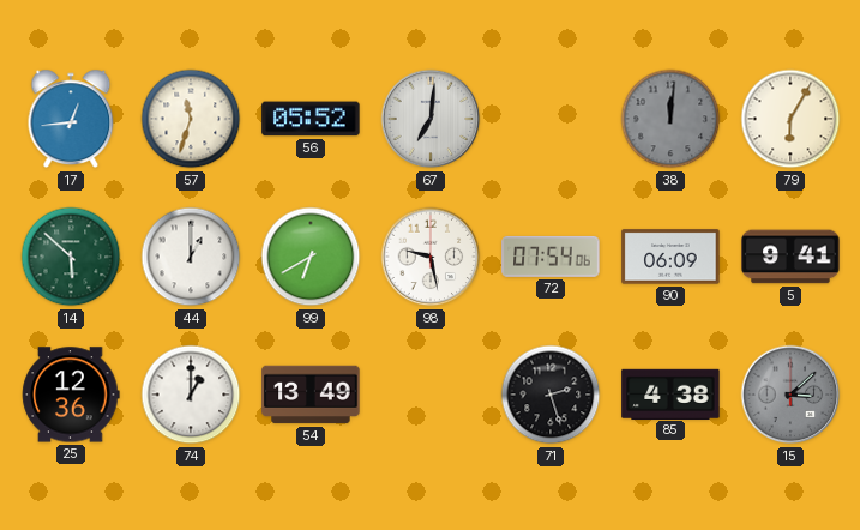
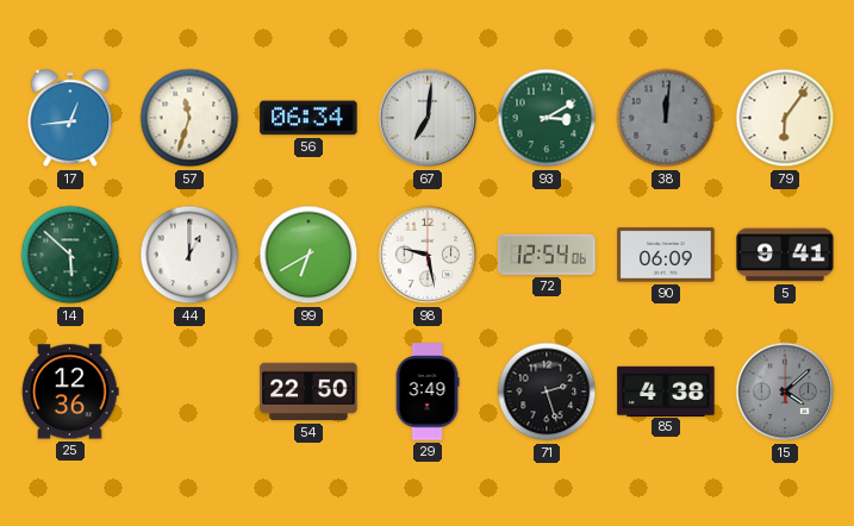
56: 05:52 -> 06:34 (308, 118)
93: none -> 3:10 (547, 118)
79: 6:05 -> 6:06 (785, 118)
72: 07:54 -> 12:54 (547, 255)
74: 1:00 -> none (191, 395)
54: 13:49 -> 22:50 (308, 392)
29: none -> 3:49 (428, 392)
15: 3:08 -> 4:08 (785, 392)
